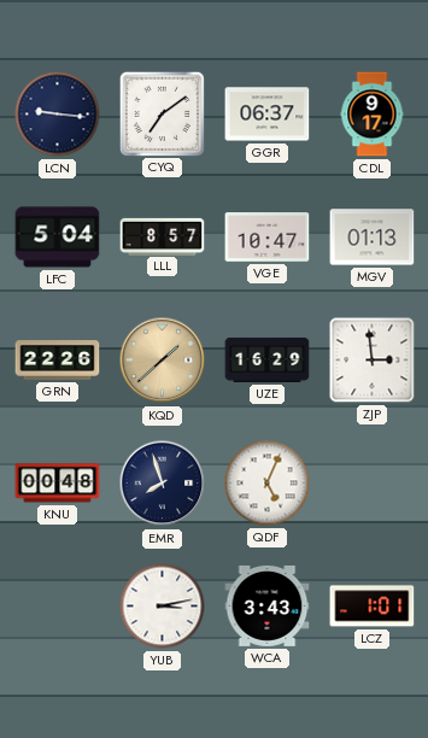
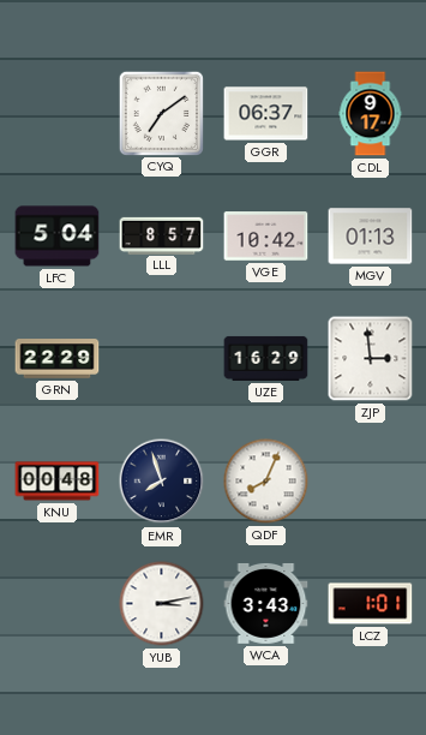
LCN: 9:16 -> none (58, 115)
VGE: 10:47 -> 10:42 (266, 237)
GRN: 22:26 -> 22:29 (58, 359)
KQD: 1:38 -> none (163, 361)
QDF: 5:04 -> 8:04 (266, 482)
